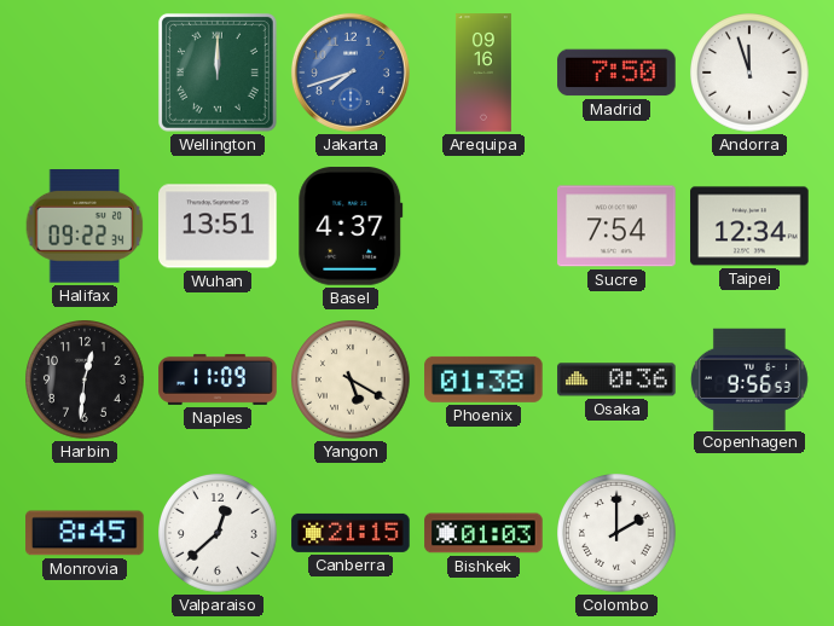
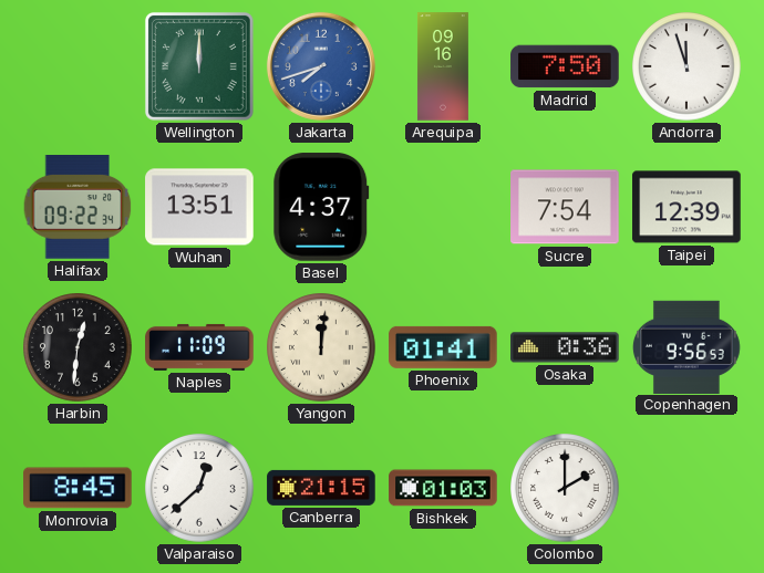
Taipei: 12:34 -> 12:39 (686, 207)
Yangon: 5:20 -> 12:01 (322, 348)
Phoenix: 01:38 -> 01:41 (443, 347)
